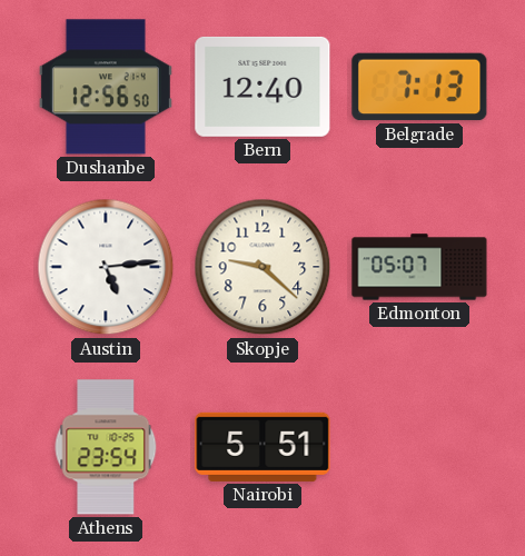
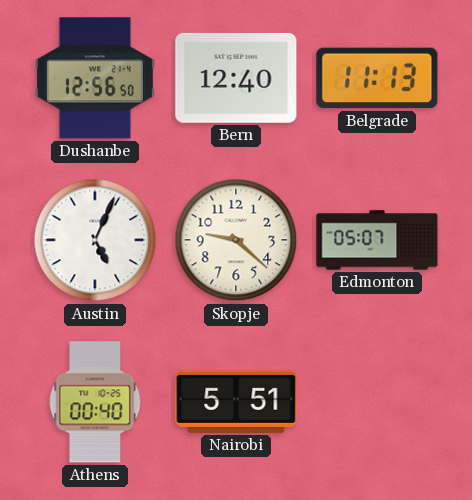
Belgrade: 7:13 -> 11:13 (377, 78)
Austin: 5:14 -> 5:04 (95, 240)
Athens: 23:54 -> 00:40 (95, 402)
